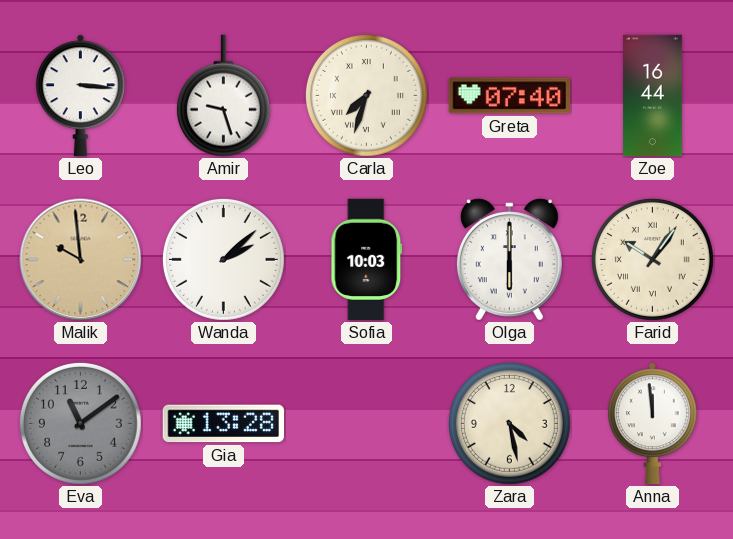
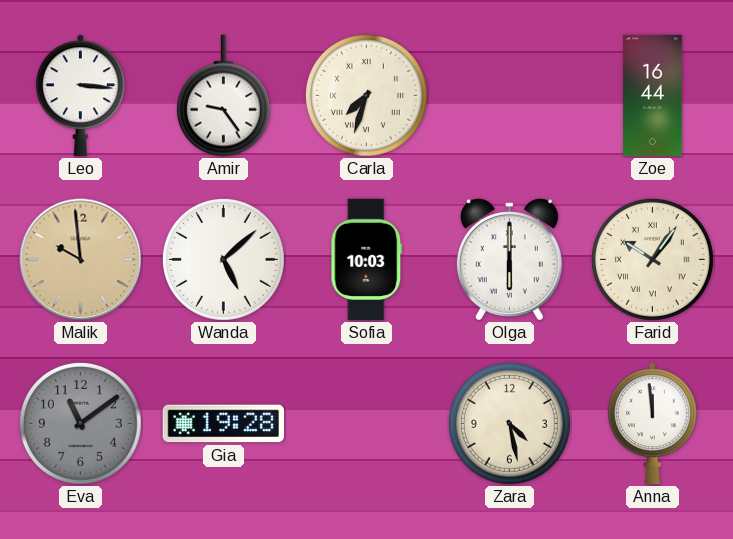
Amir: 9:27 -> 9:24 (223, 96)
Greta: 07:40 -> none (509, 96)
Wanda: 2:08 -> 5:08 (223, 259)
Gia: 13:28 -> 19:28 (223, 424)
